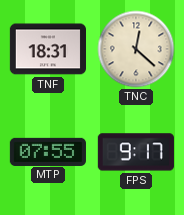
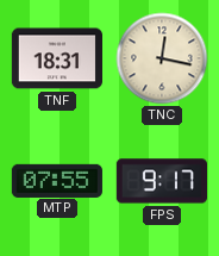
TNC: 12:22 -> 12:17 (162, 58)
